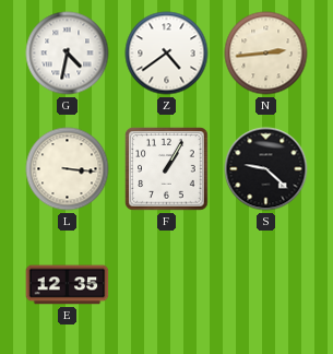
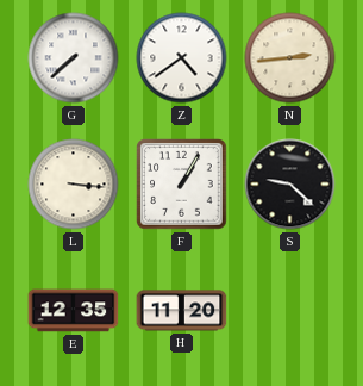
G: 4:32 -> 7:38 (74, 58)
H: none -> 11:20 (182, 311)
